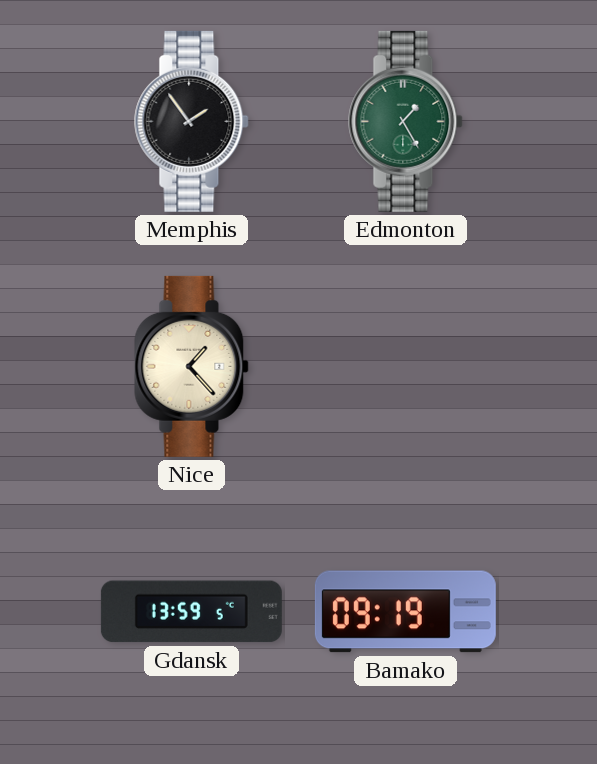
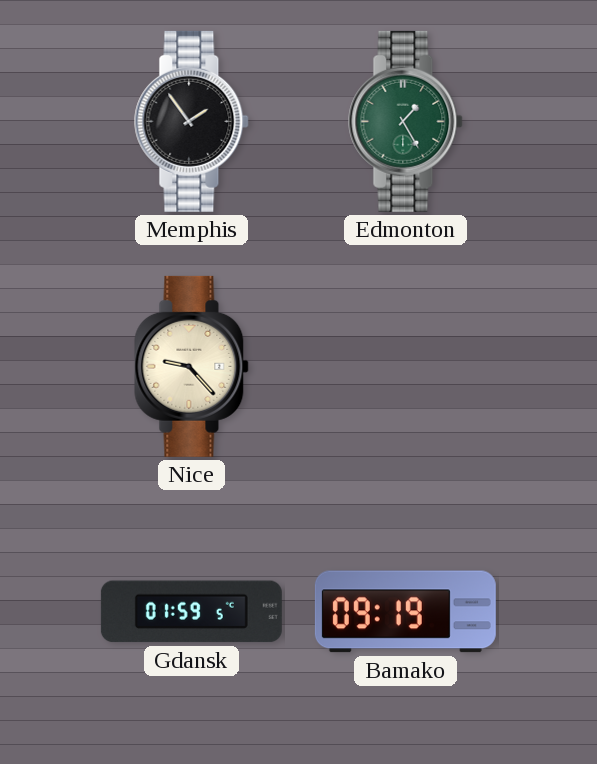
Nice: 1:23 -> 9:23 (192, 366)
Gdansk: 13:59 -> 01:59 (191, 612)
